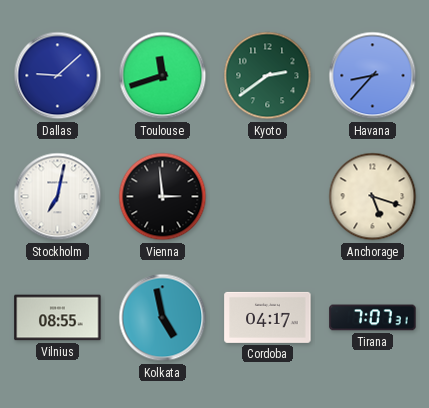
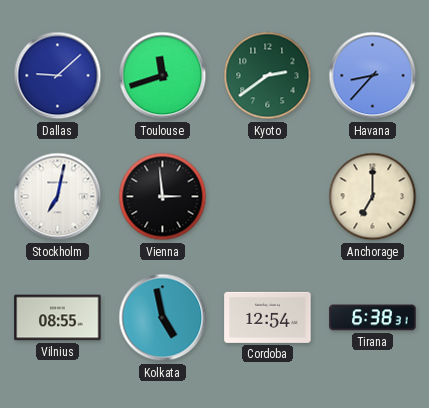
Anchorage: 5:18 -> 7:00 (373, 197)
Cordoba: 04:17 -> 12:54 (268, 317)
Tirana: 7:07 -> 6:38 (373, 318)
